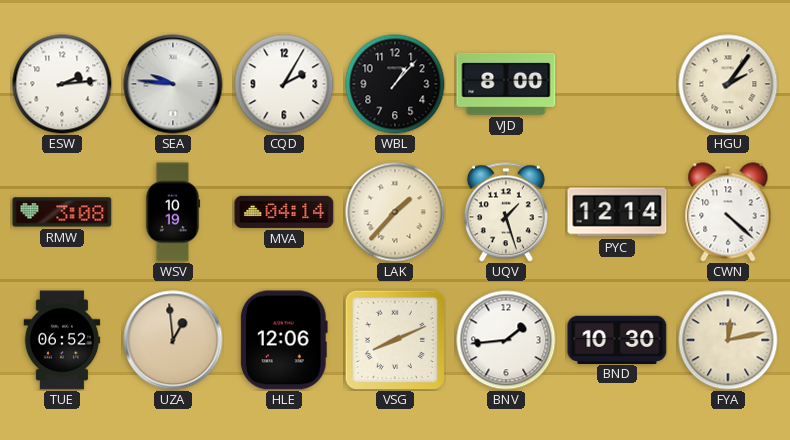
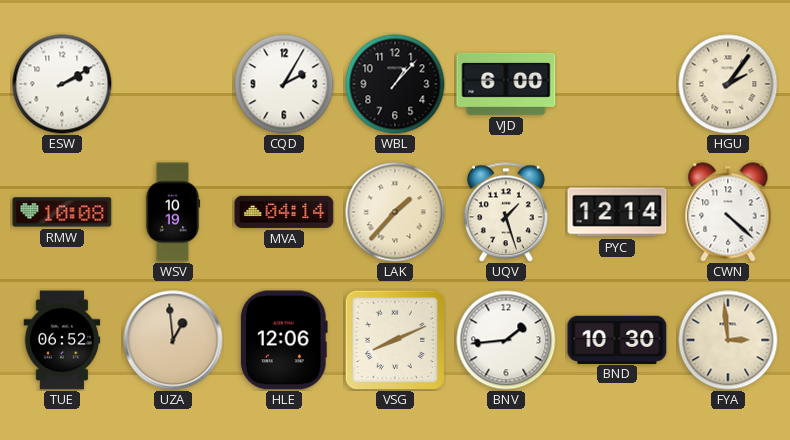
ESW: 2:14 -> 2:10 (62, 84)
SEA: 9:46 -> none (173, 84)
VJD: 8:00 -> 6:00 (506, 84)
RMW: 3:08 -> 10:08 (62, 212)
FYA: 12:13 -> 2:59 (728, 340)
